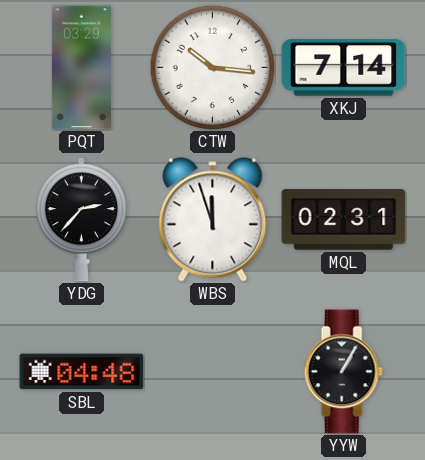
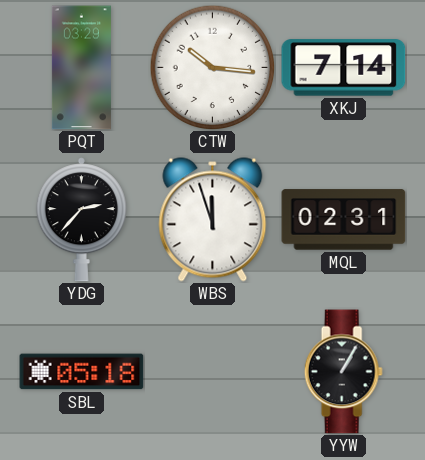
SBL: 04:48 -> 05:18 (82, 372)
